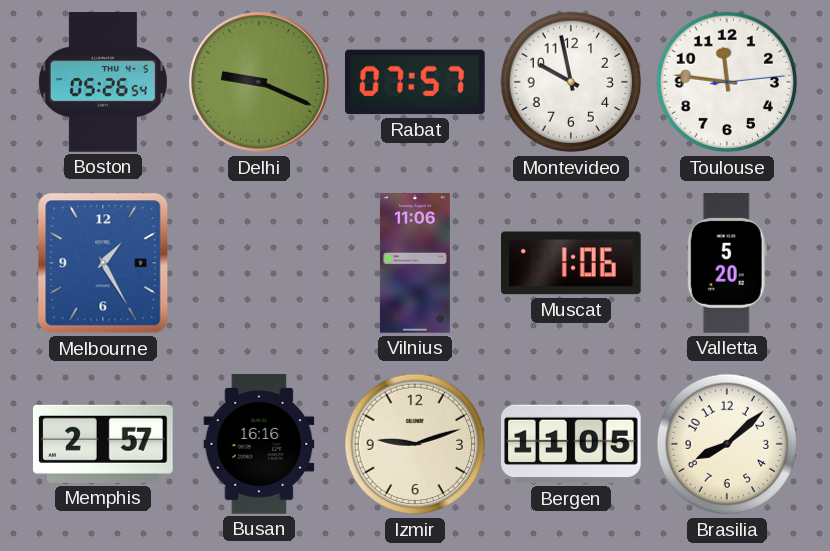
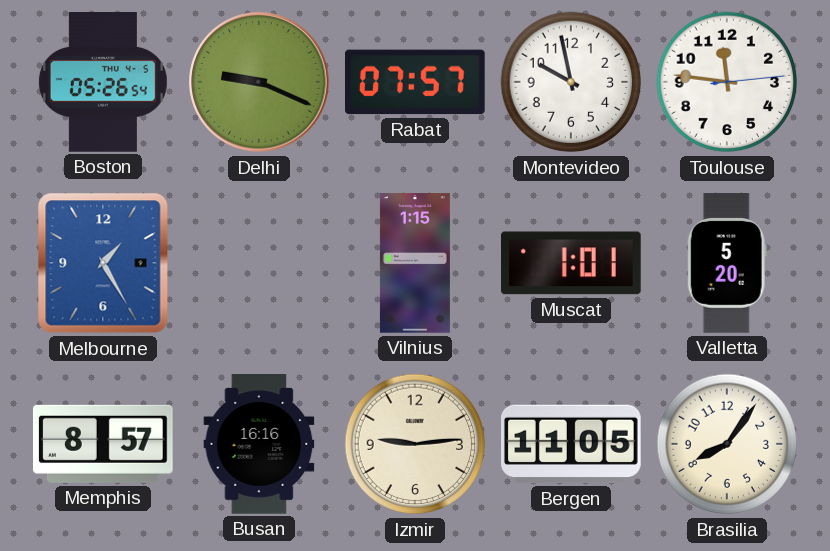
Vilnius: 11:06 -> 1:15 (415, 263)
Muscat: 1:06 -> 1:01 (572, 263)
Memphis: 2:57 -> 8:57 (103, 444)
Izmir: 9:12 -> 9:14 (415, 444)
Brasilia: 8:08 -> 8:06 (727, 444)
